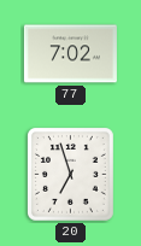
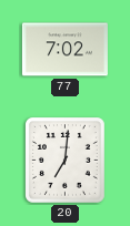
20: 6:57 -> 7:01 (66, 161)
